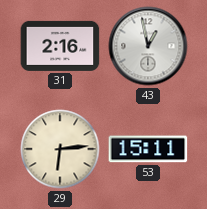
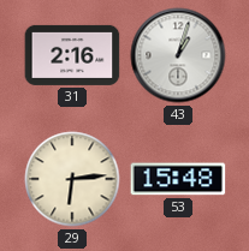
43: 12:58 -> 1:03 (178, 55)
53: 15:11 -> 15:48 (178, 179)
